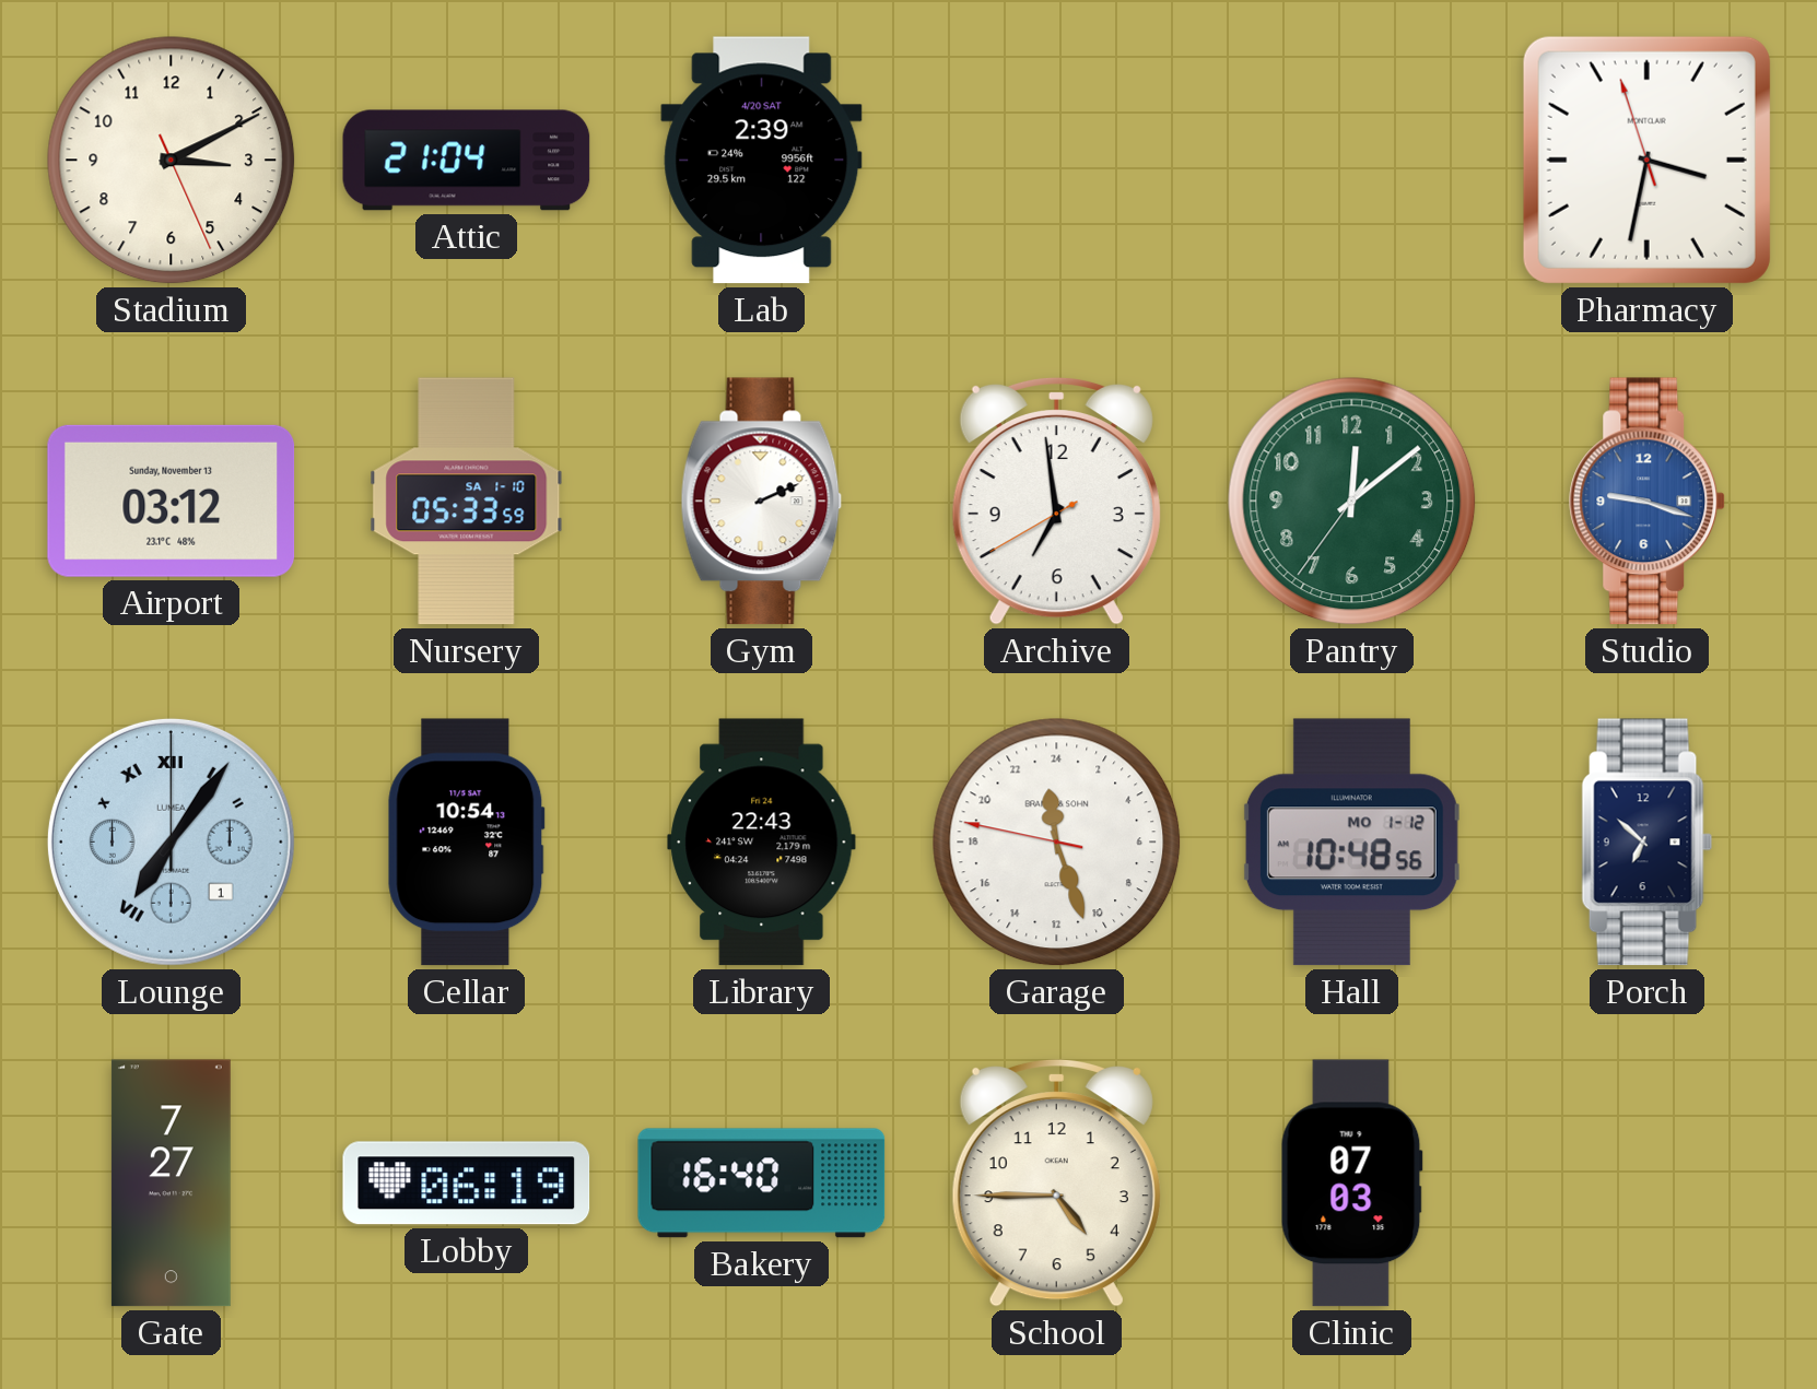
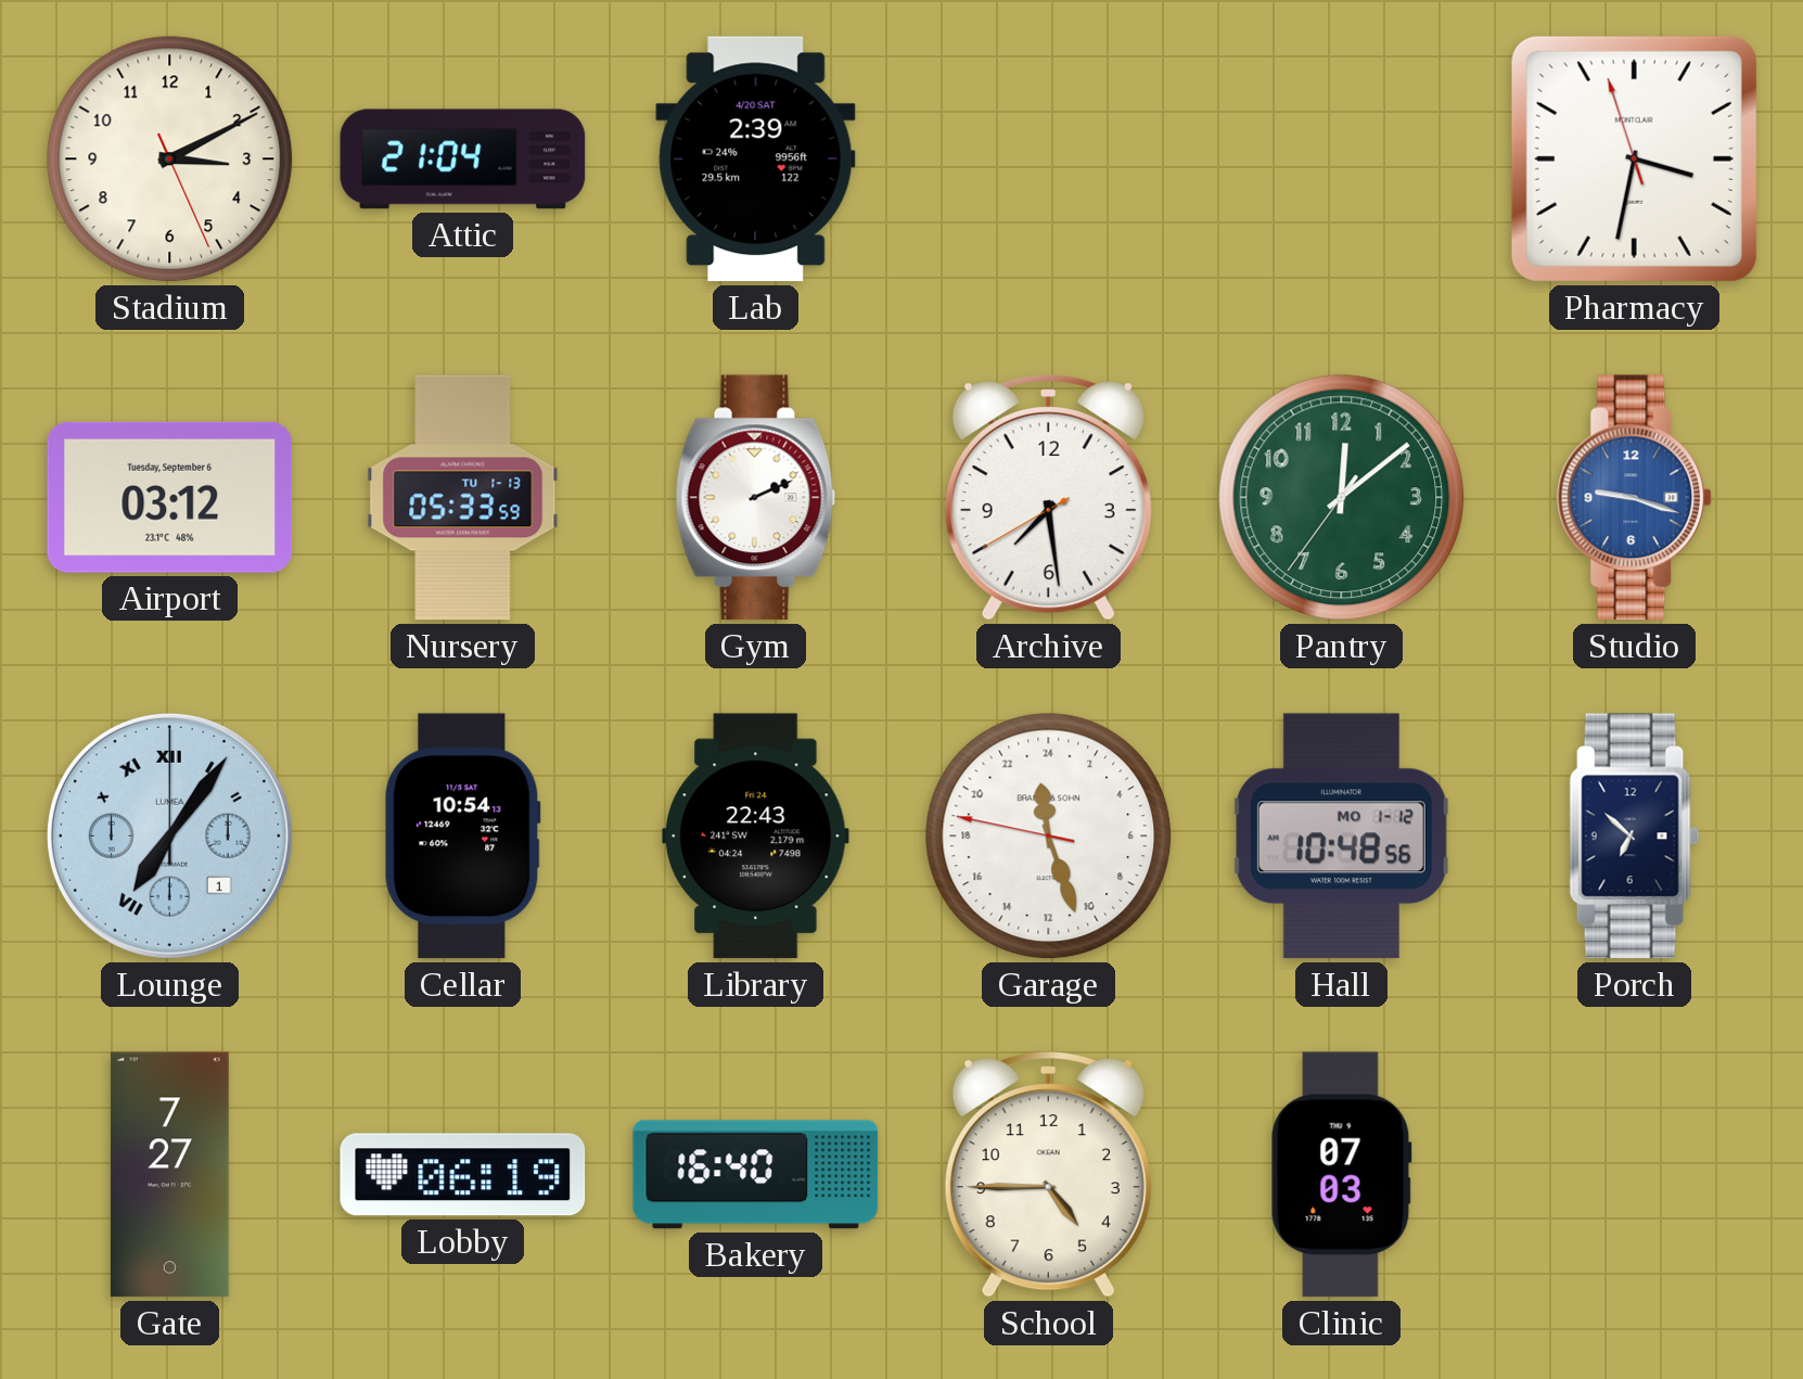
Airport date: Sunday, November 13 -> Tuesday, September 6 (170, 497)
Nursery date: SA 1-10 -> TU 1-13 (463, 498)
Archive: 6:58 -> 7:28 (1048, 497)
